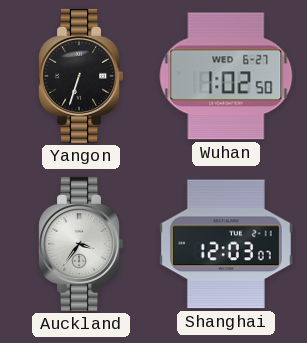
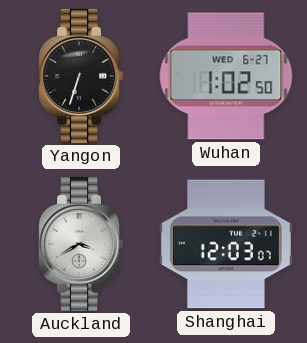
Auckland: 3:36 -> 3:40 (80, 244)
